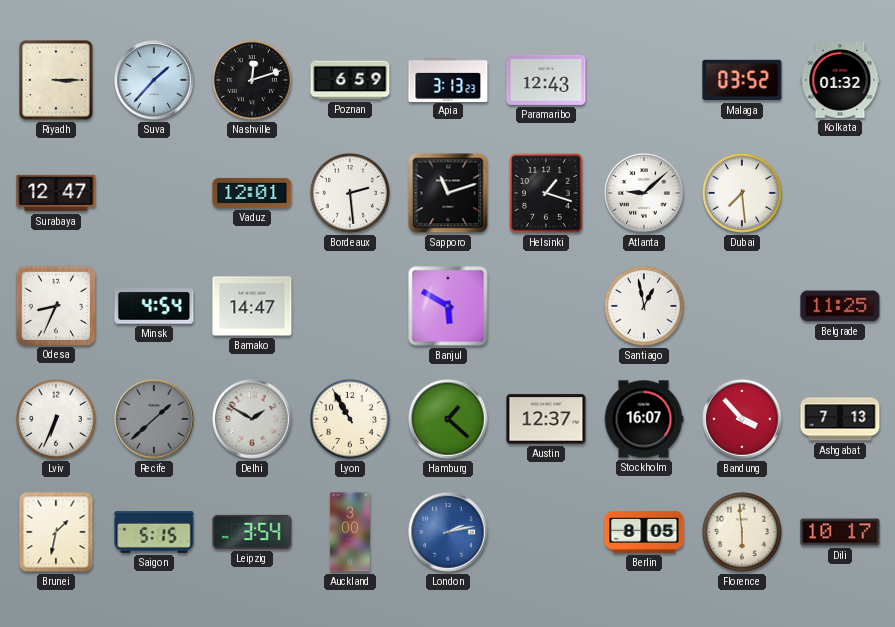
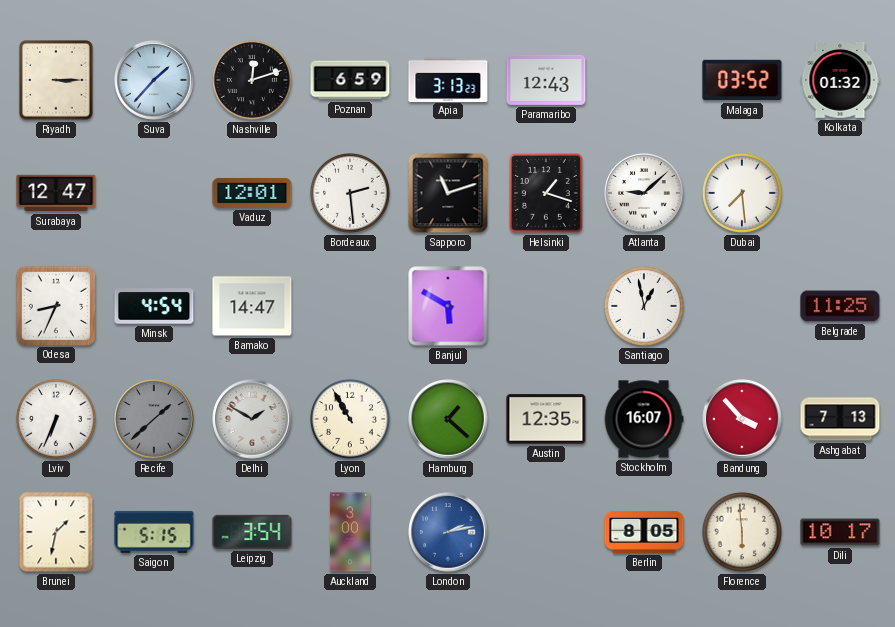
Austin: 12:37 -> 12:35 (546, 419)
